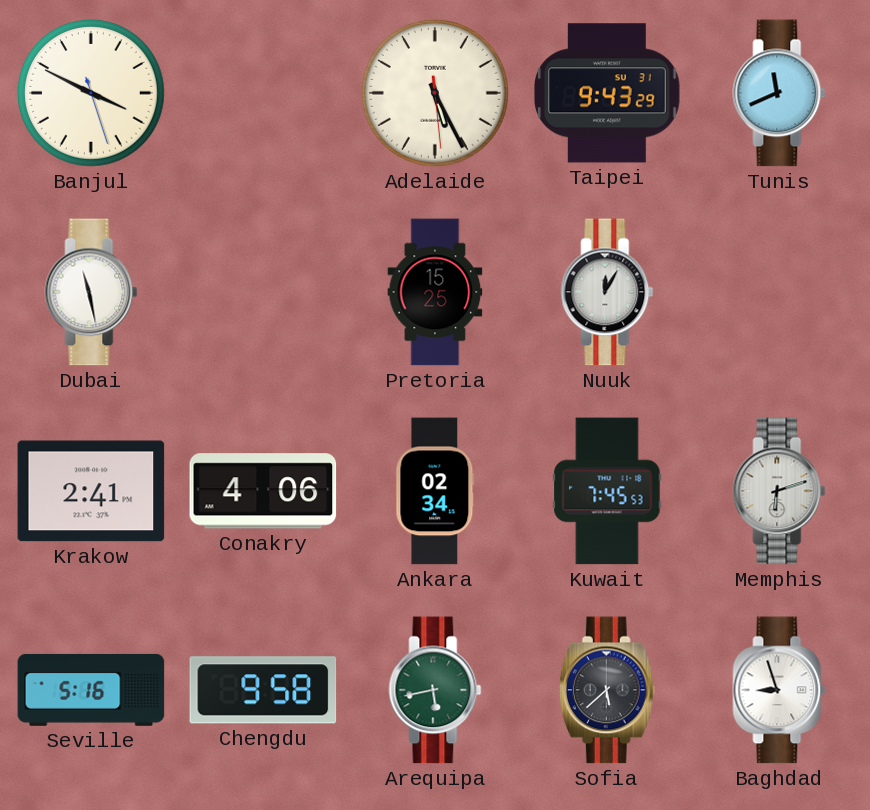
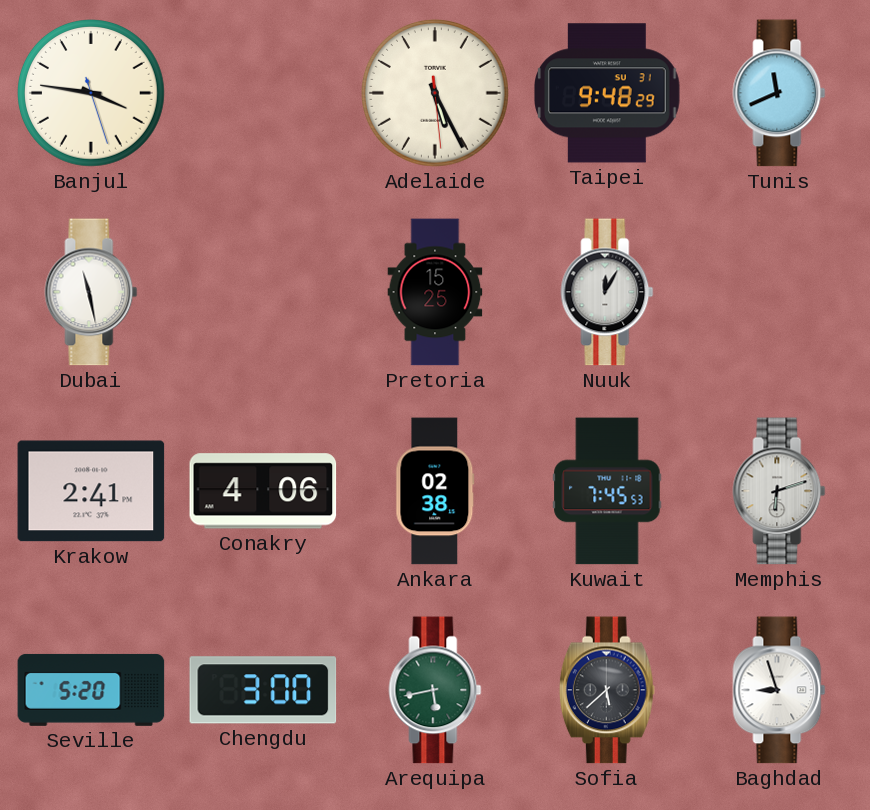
Banjul: 3:49 -> 3:46 (92, 94)
Taipei: 9:43 -> 9:48 (608, 93)
Ankara: 02:34 -> 02:38 (435, 491)
Seville: 5:16 -> 5:20 (91, 690)
Chengdu: 9:58 -> 3:00 (263, 690)
